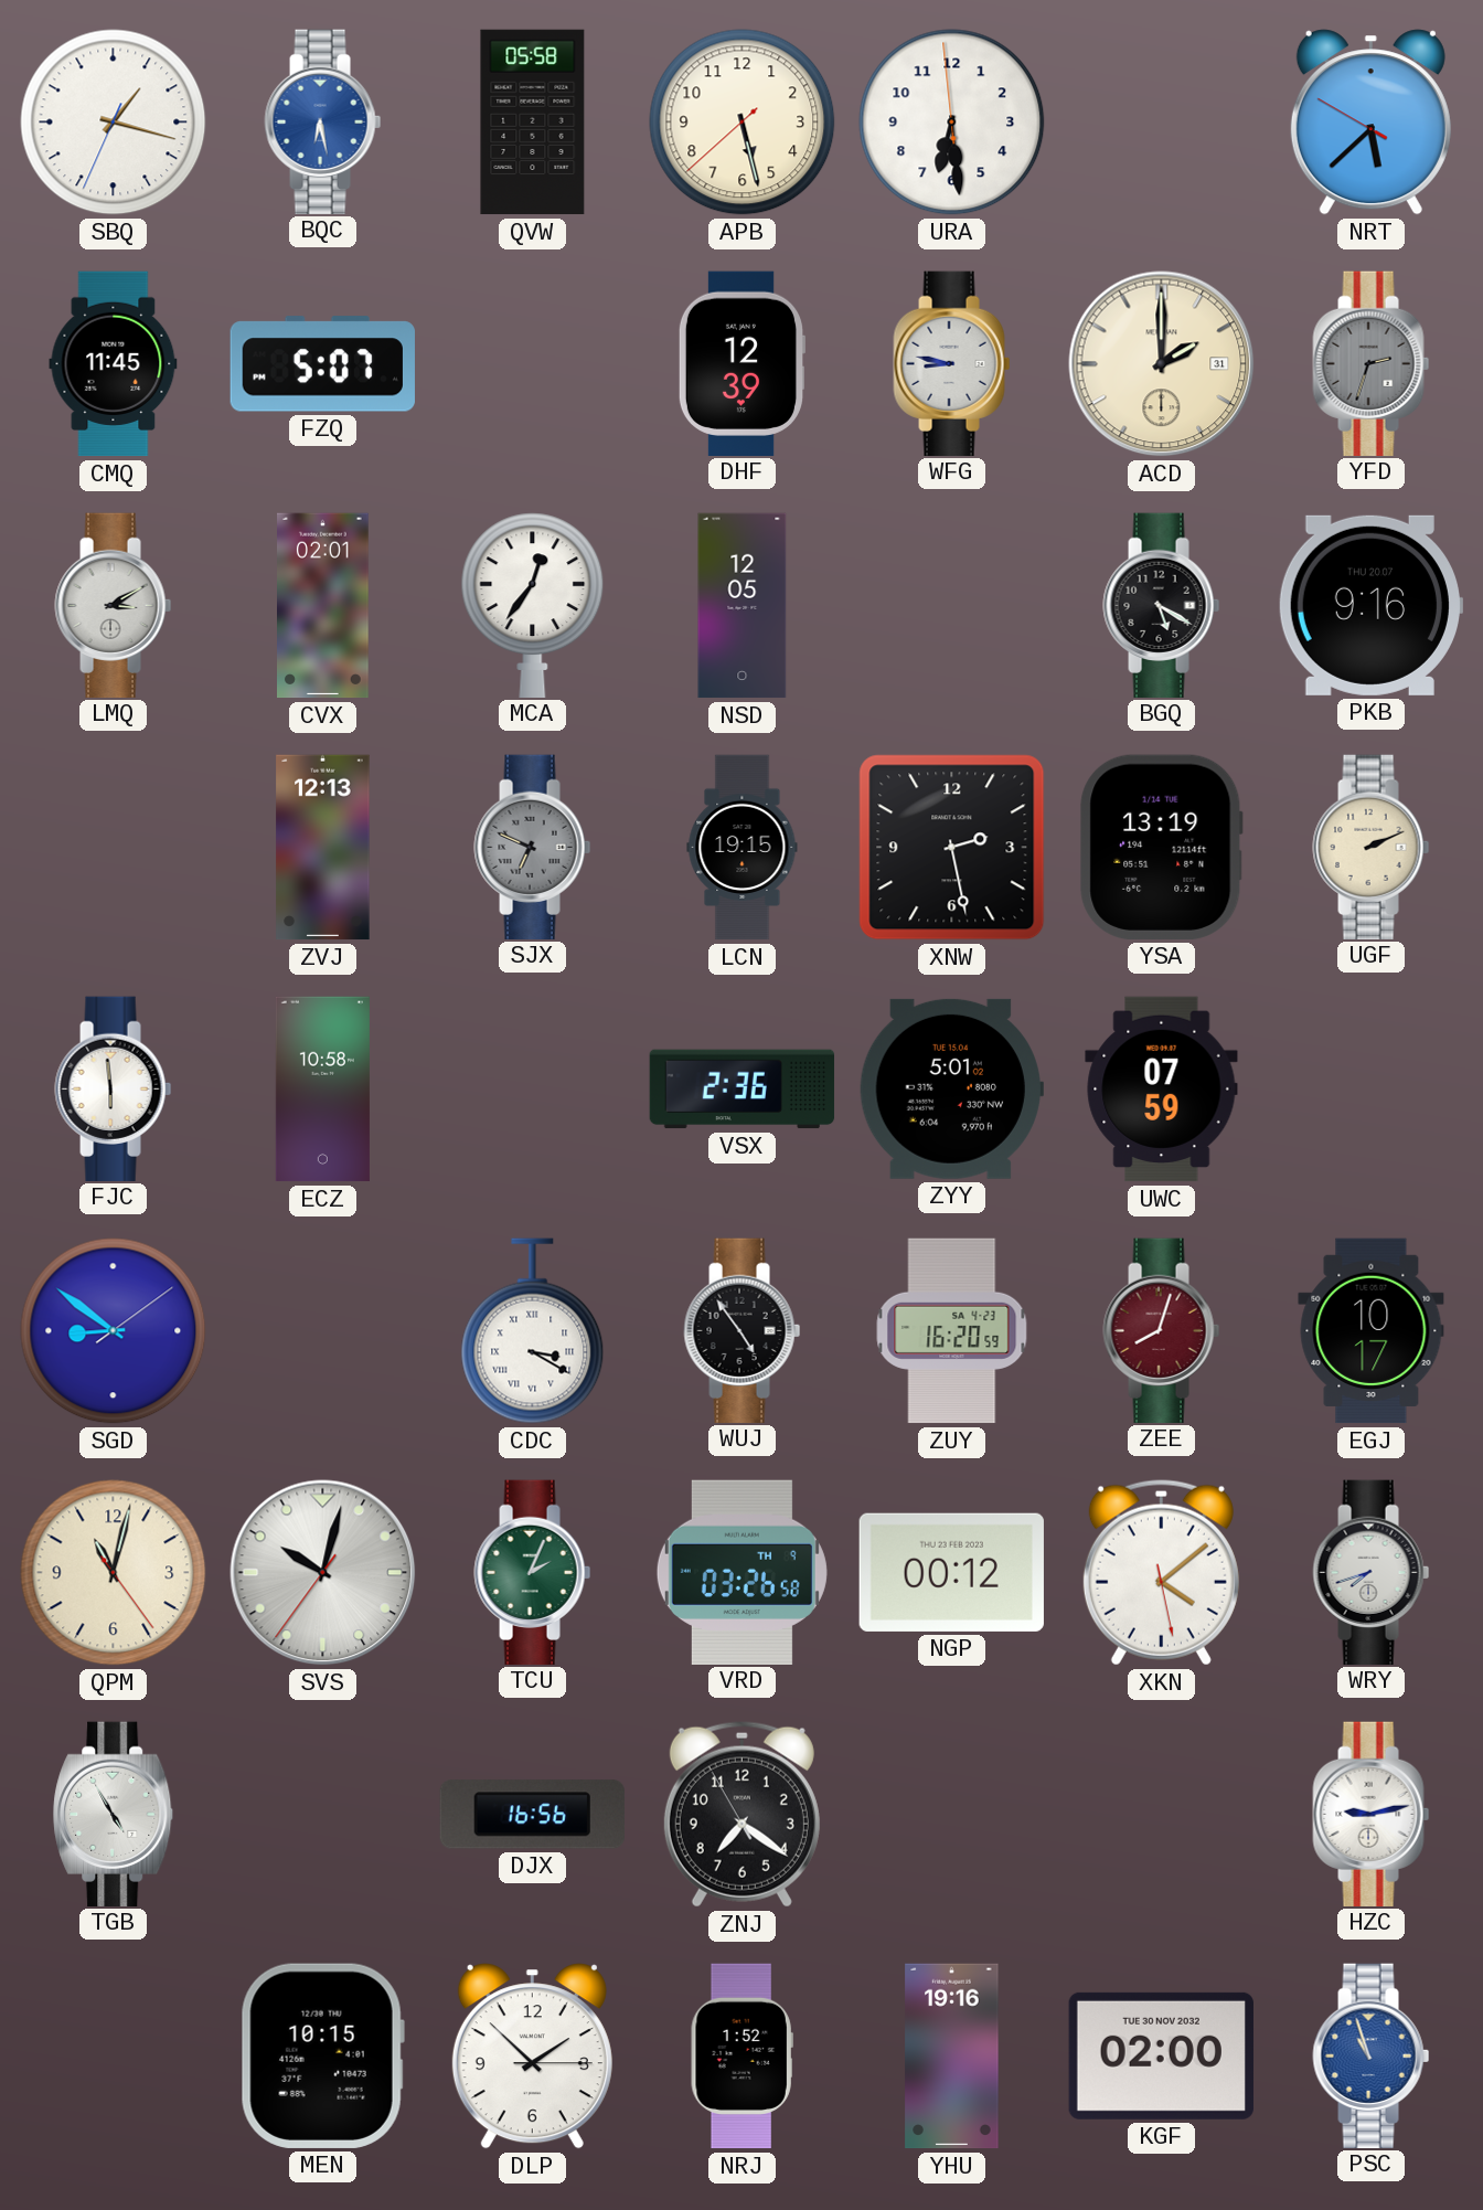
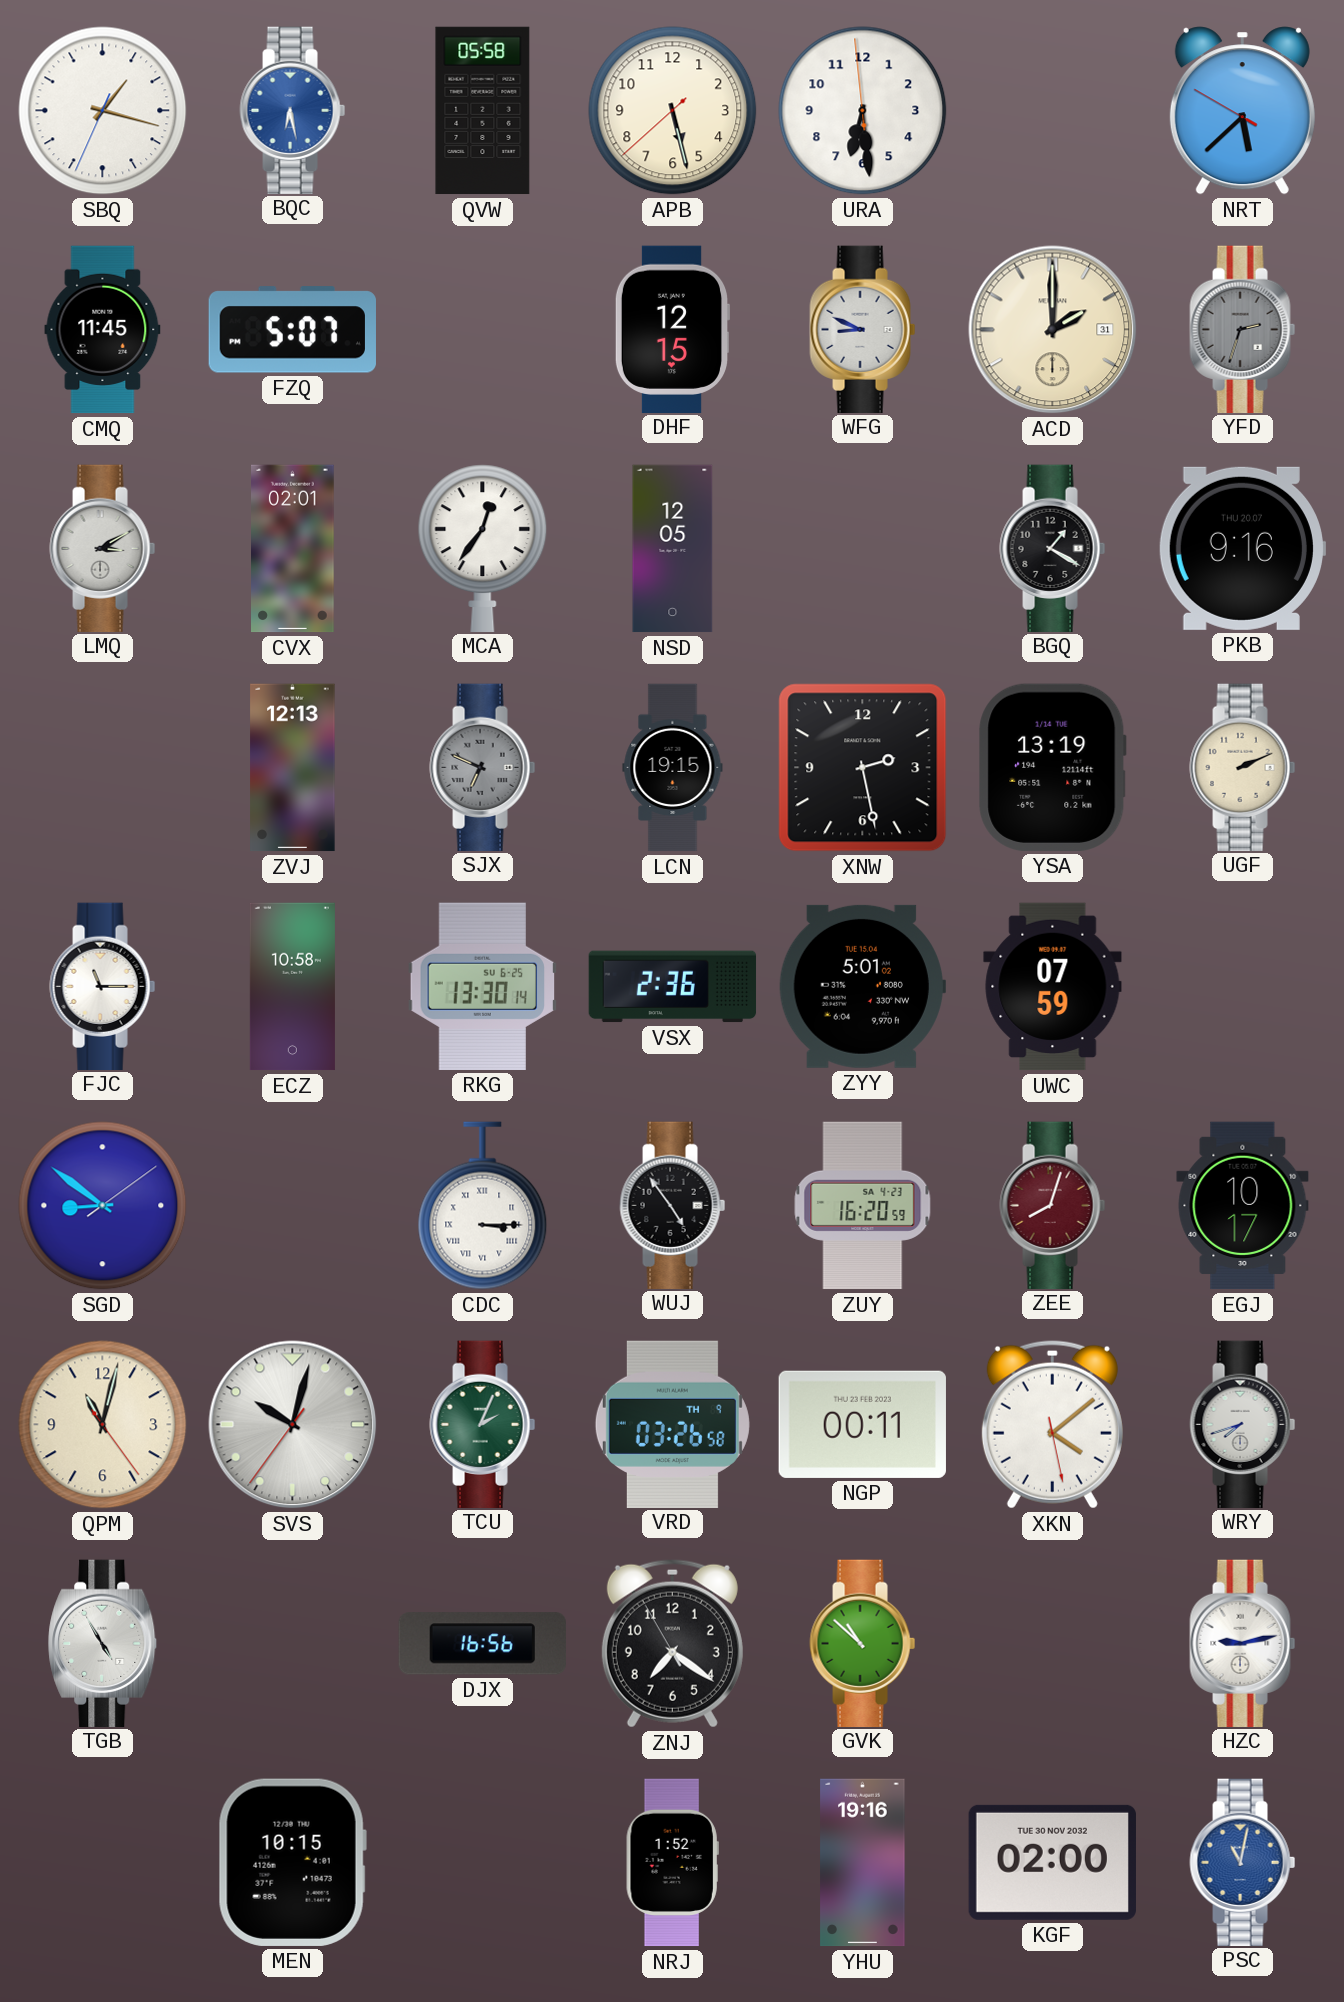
DHF: 12:39 -> 12:15 (671, 329)
WFG: 8:47 -> 8:49 (863, 329)
BGQ: 5:20 -> 1:20 (1053, 548)
FJC: 5:59 -> 11:15 (103, 986)
RKG: none -> 13:30 (483, 986)
CDC: 3:20 -> 3:15 (483, 1206)
NGP: 00:12 -> 00:11 (862, 1424)
GVK: none -> 10:52 (863, 1643)
DLP: 1:52 -> none (532, 2057)
PSC: 10:57 -> 11:02 (1243, 1862)
